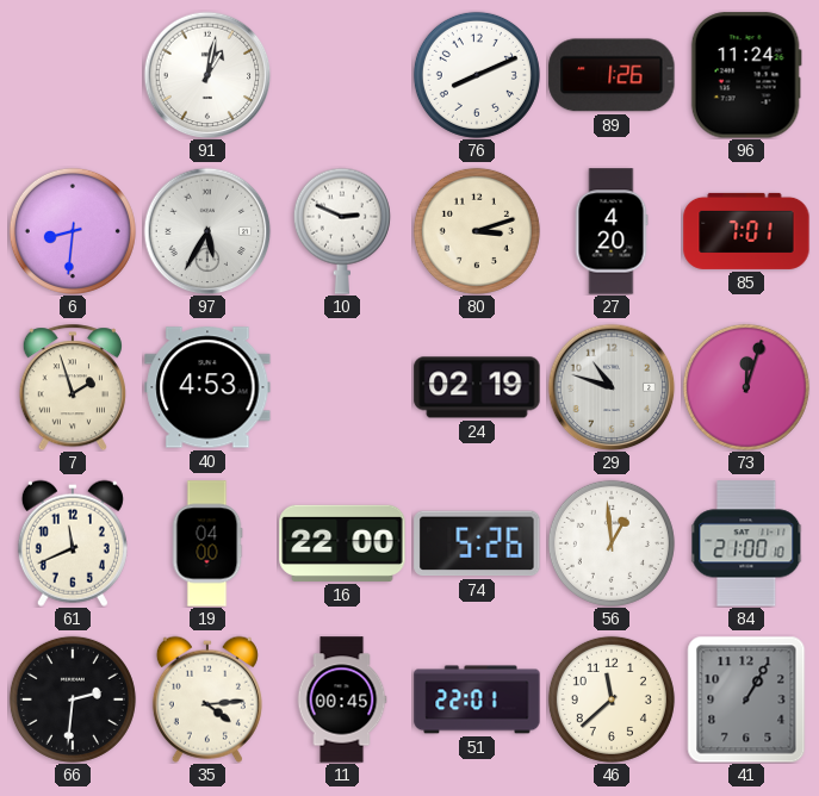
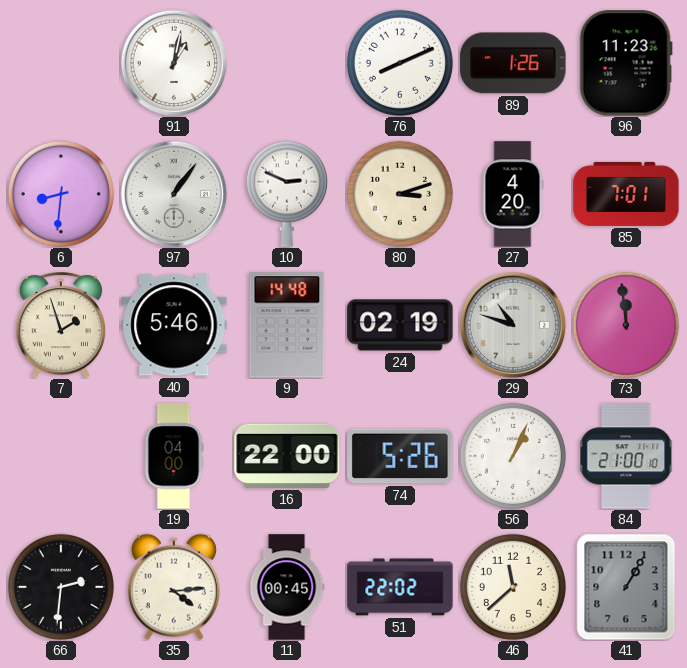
96: 11:24 -> 11:23 (626, 63)
97: 5:35 -> 1:06 (174, 194)
40: 4:53 -> 5:46 (174, 325)
9: none -> 14:48 (287, 325)
73: 12:03 -> 11:59 (626, 325)
61: 11:41 -> none (73, 543)
56: 12:59 -> 1:04 (513, 456)
51: 22:01 -> 22:02 (400, 587)
